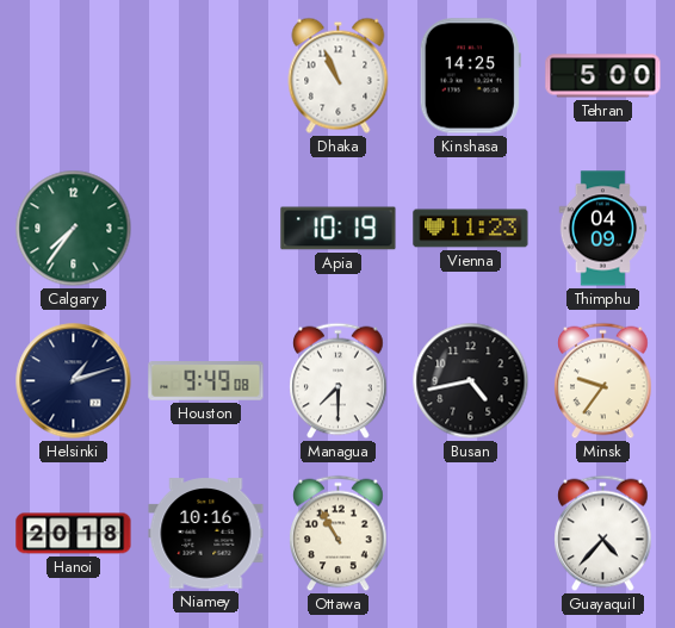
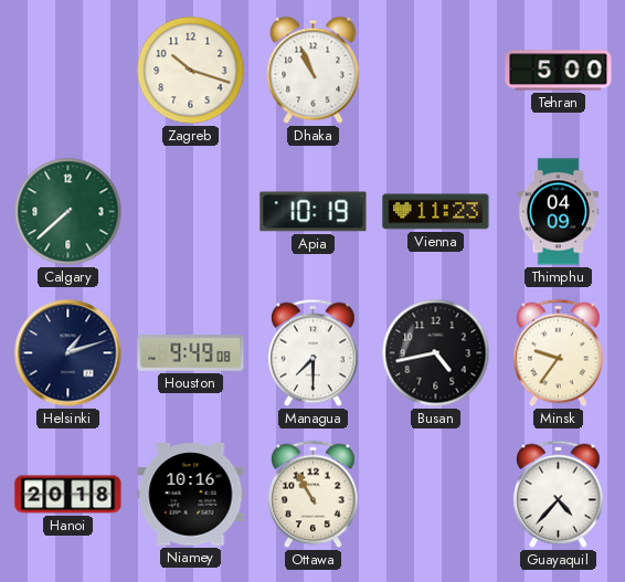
Zagreb: none -> 10:18 (191, 71)
Kinshasa: 14:25 -> none (470, 76)
Calgary: 7:36 -> 7:38 (68, 212)
